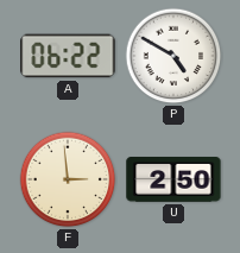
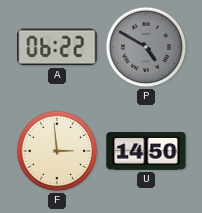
P dial: white -> grey (146, 47)
U: 2:50 -> 14:50 (146, 151)
